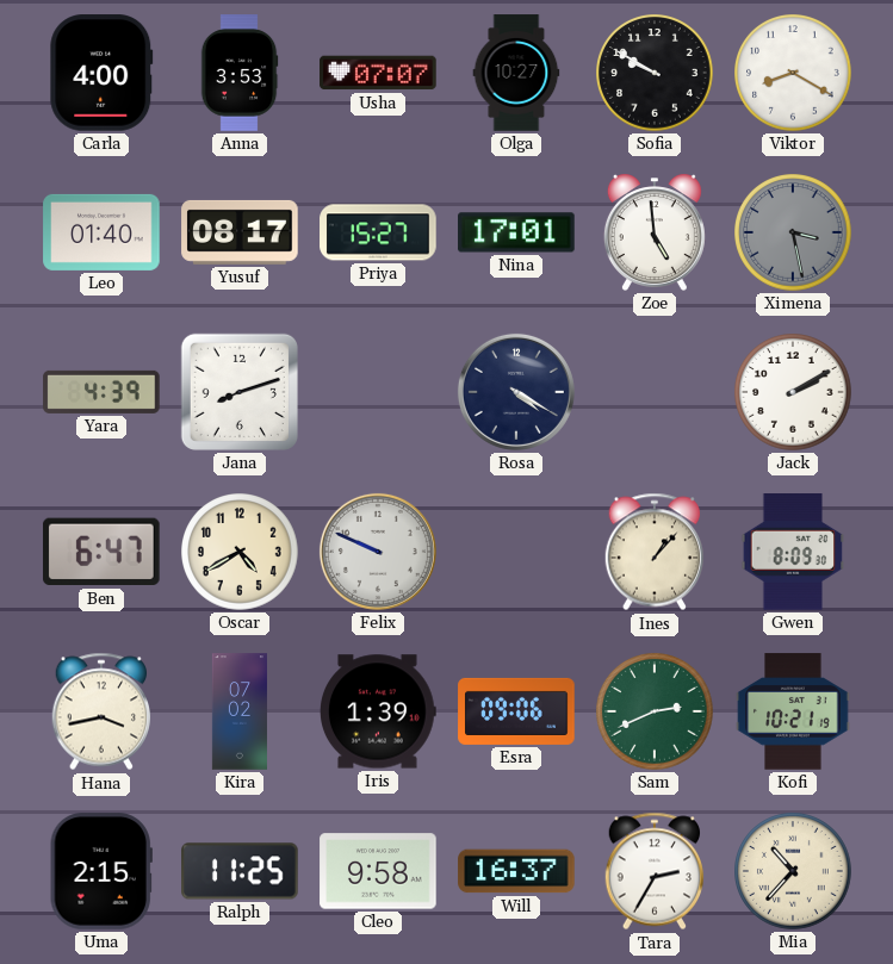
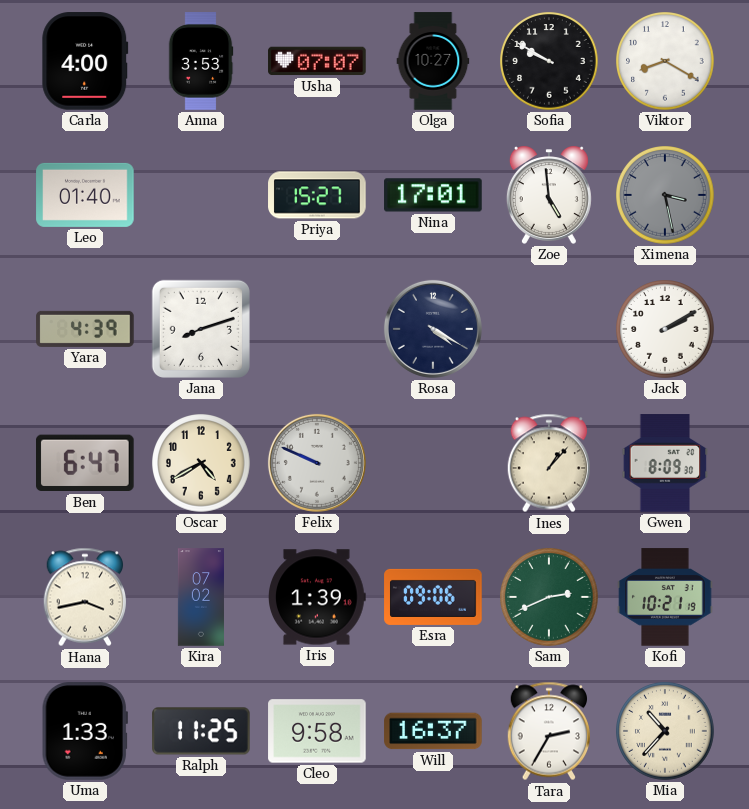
Yusuf: 08:17 -> none (240, 232)
Uma: 2:15 -> 1:33 (85, 731)
